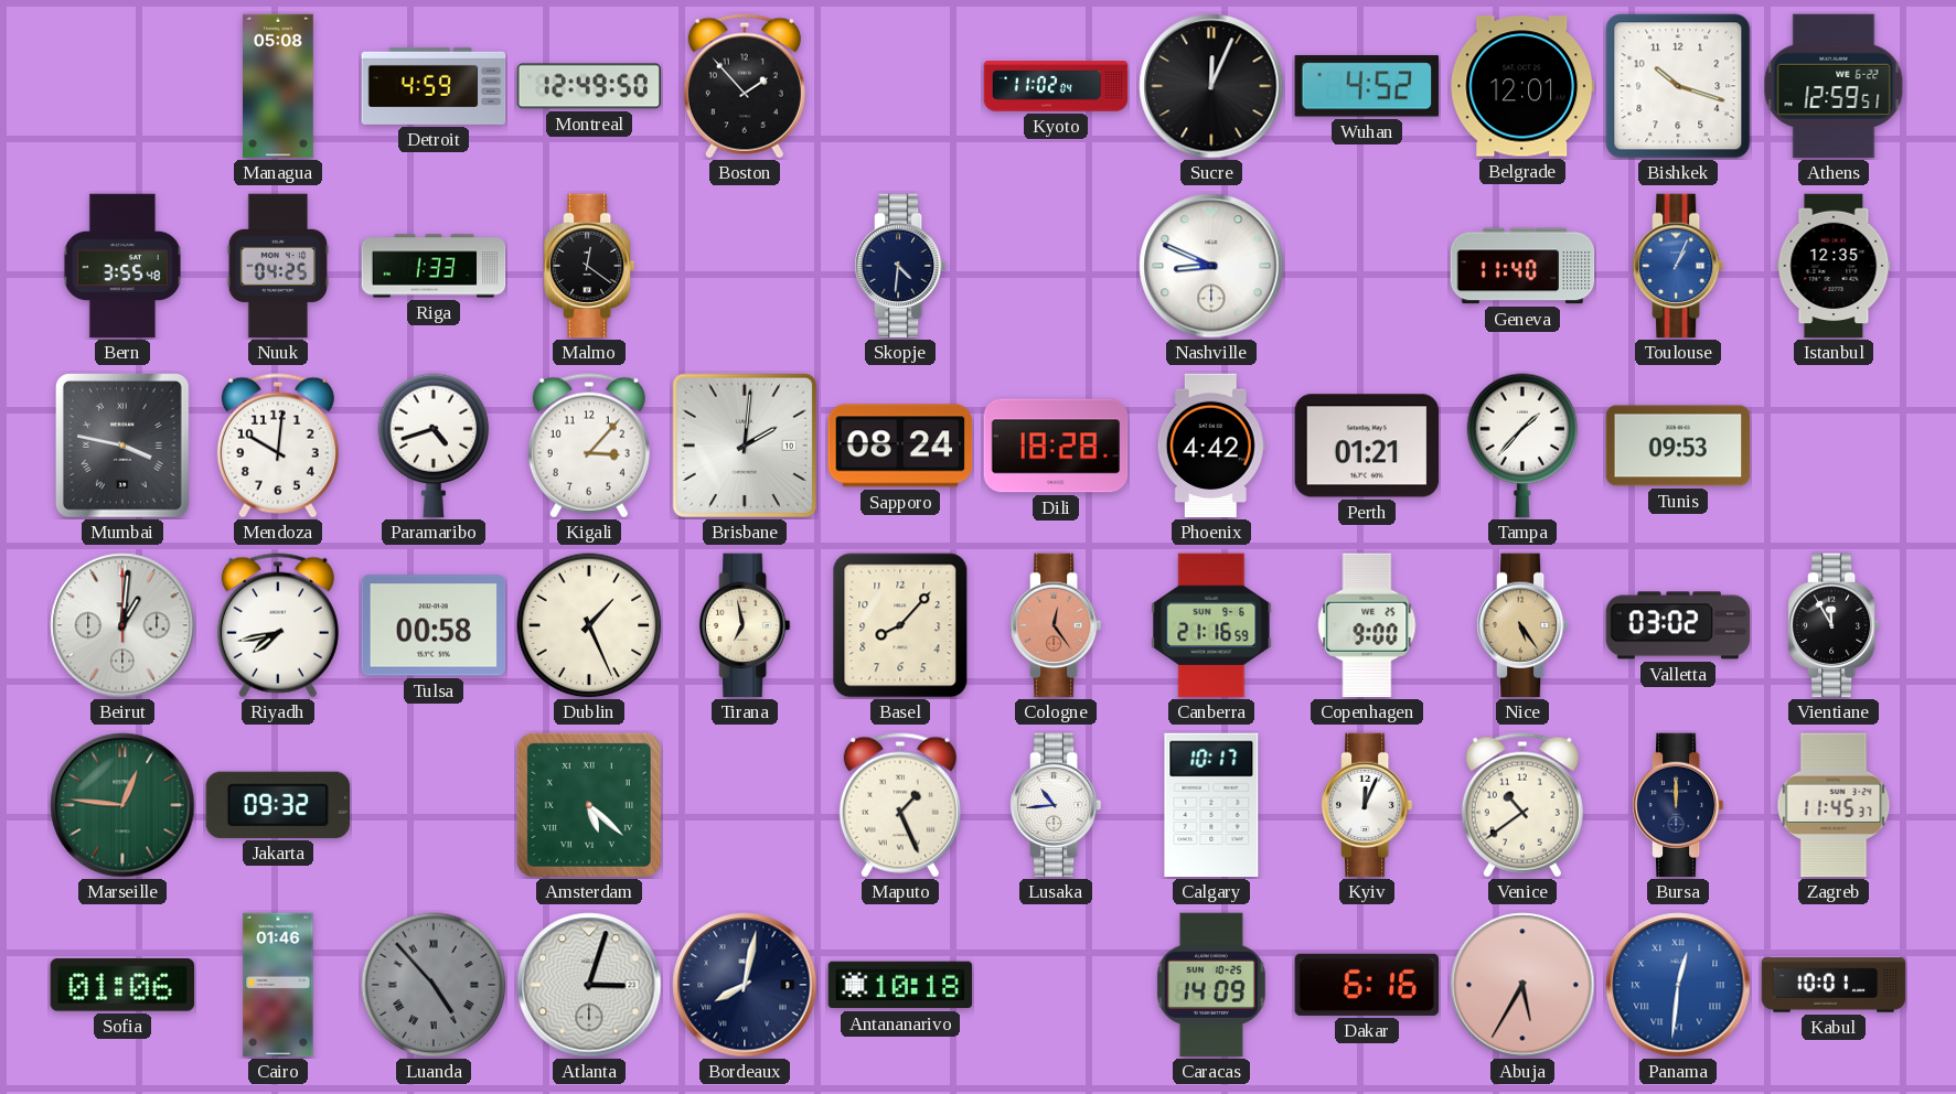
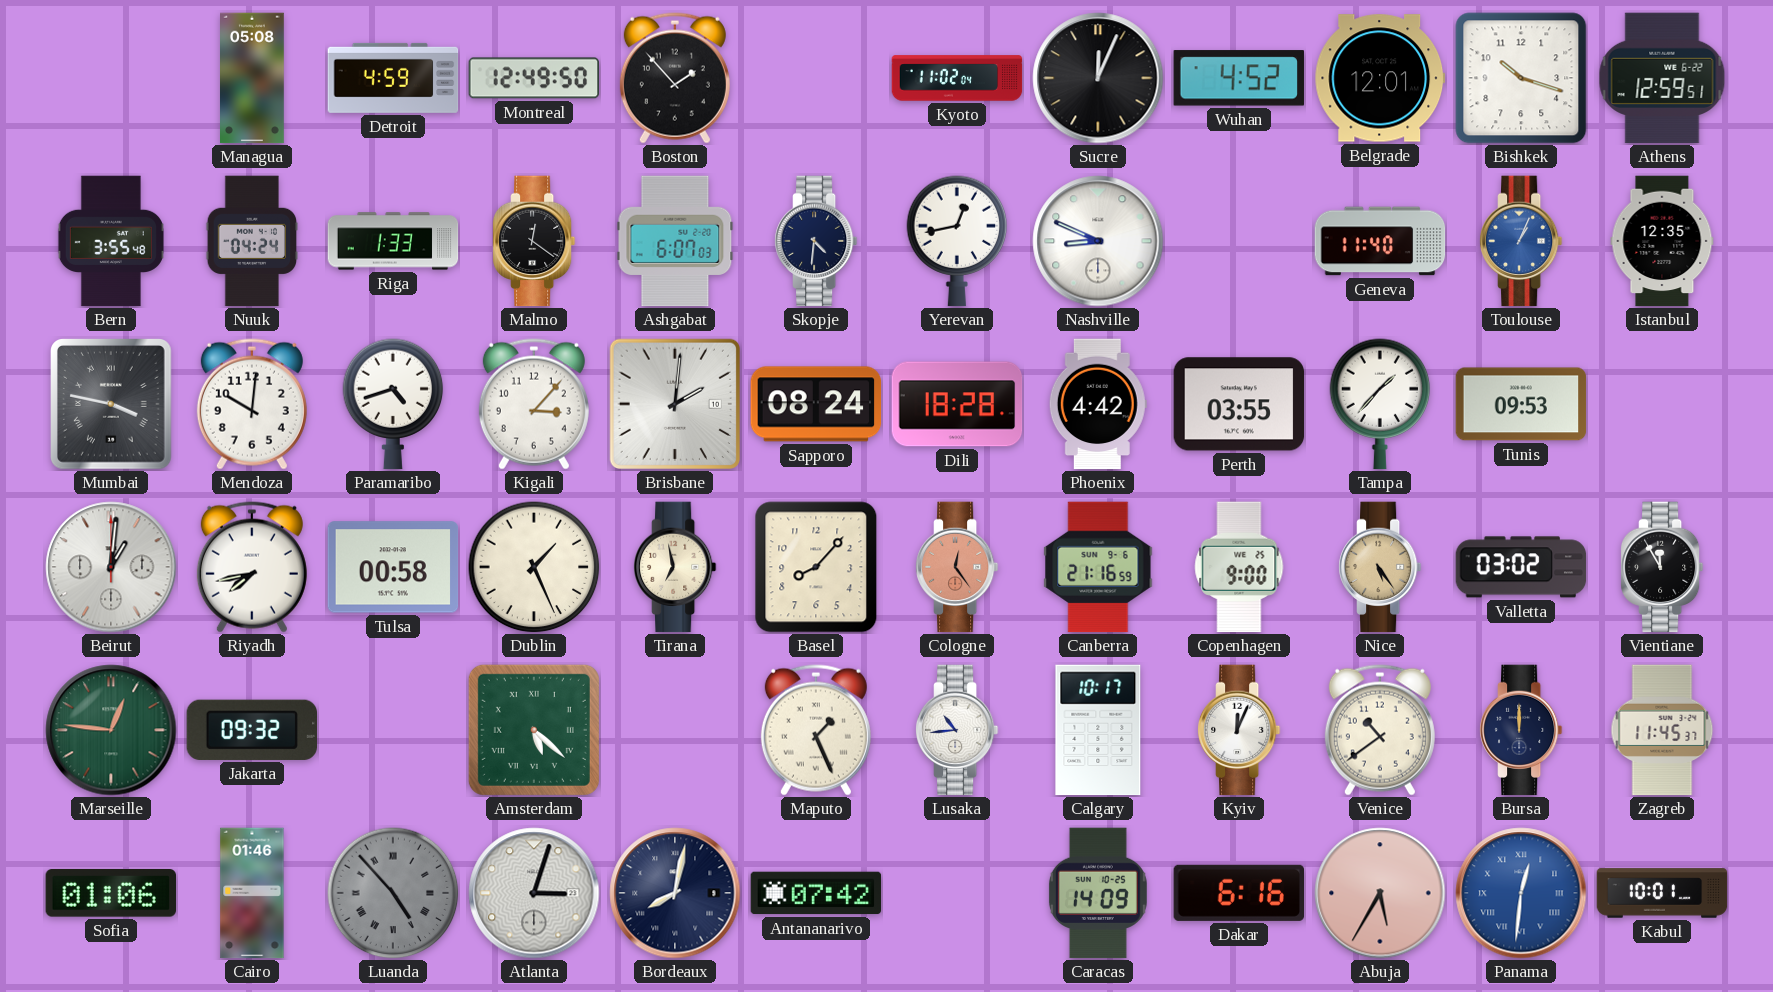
Nuuk: 04:25 -> 04:24 (252, 241)
Ashgabat: none -> 6:07 (675, 241)
Yerevan: none -> 12:43 (957, 241)
Perth: 01:21 -> 03:55 (1239, 404)
Antananarivo: 10:18 -> 07:42 (816, 893)
